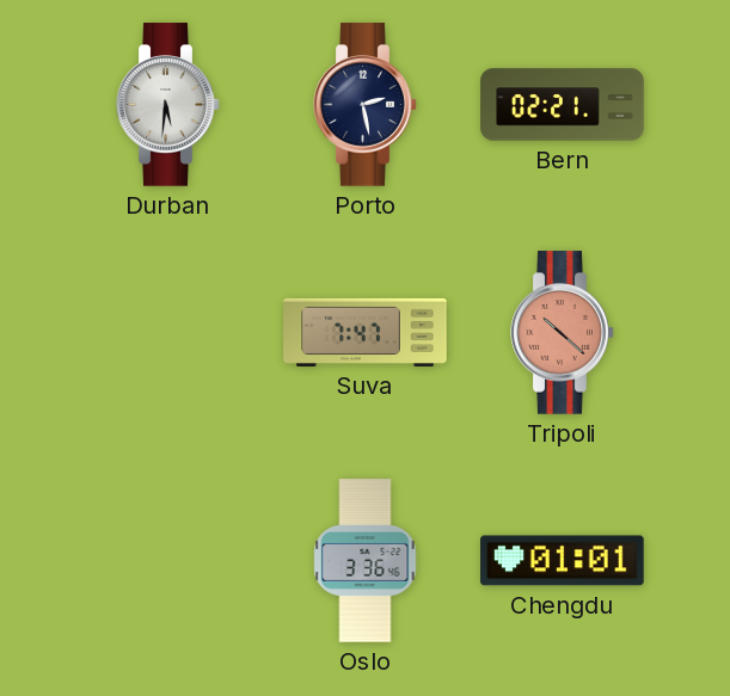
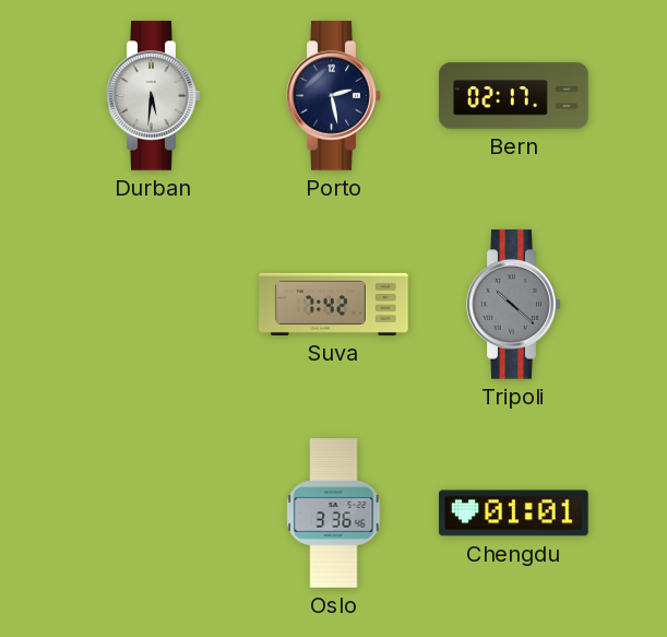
Bern: 02:21 -> 02:17 (514, 96)
Suva: 7:47 -> 7:42 (334, 304)
Tripoli dial: salmon -> grey (514, 305)
